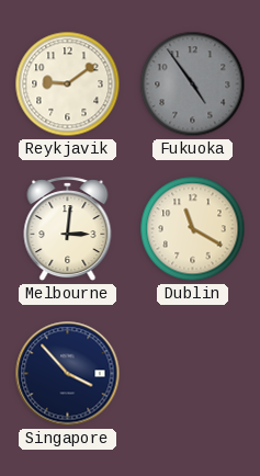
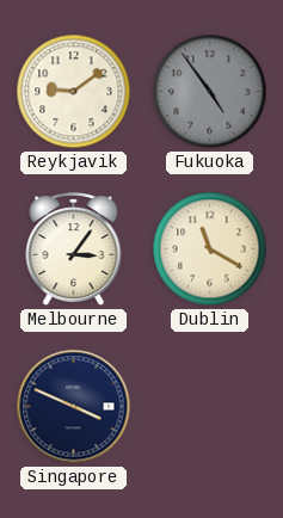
Melbourne: 3:01 -> 3:06 (74, 251)
Singapore: 3:53 -> 3:49 (74, 407)
